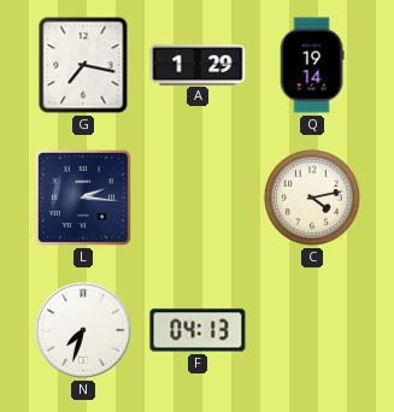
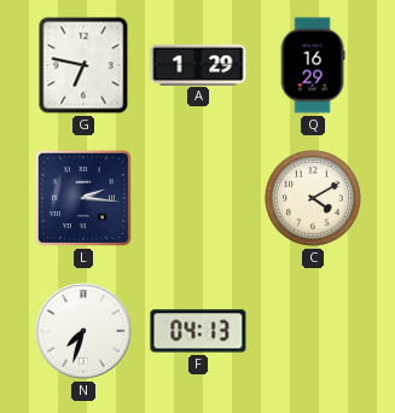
G: 7:17 -> 6:47 (83, 65)
Q: 19:14 -> 16:29 (313, 65)
C: 4:13 -> 4:10 (313, 198)
